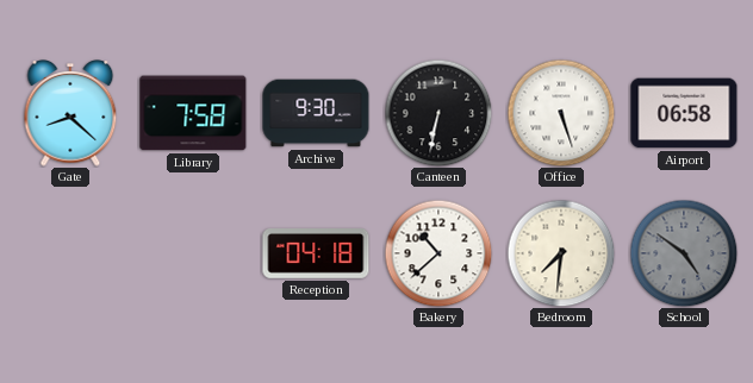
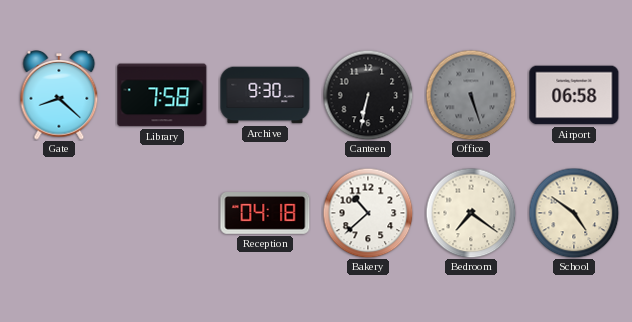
Office dial: white -> grey (471, 95)
Bedroom: 7:31 -> 7:21 (471, 213)
School dial: grey -> cream (574, 213)
